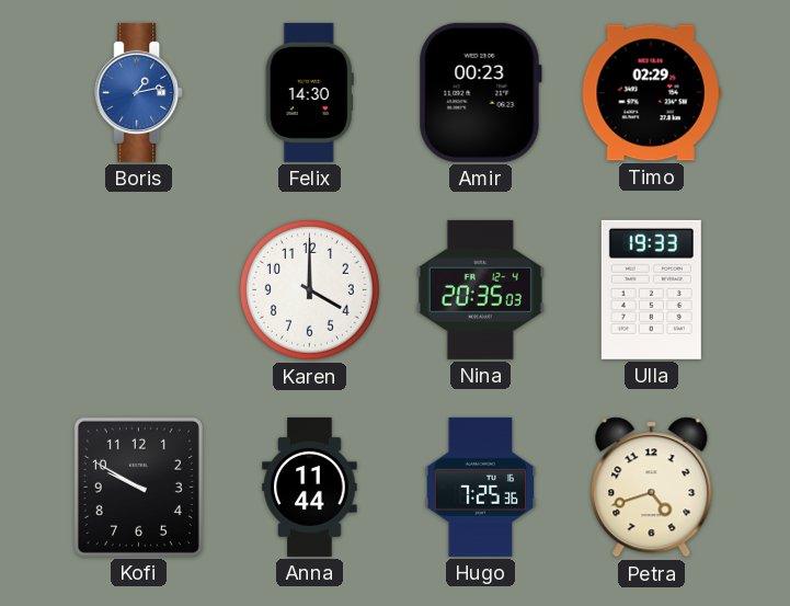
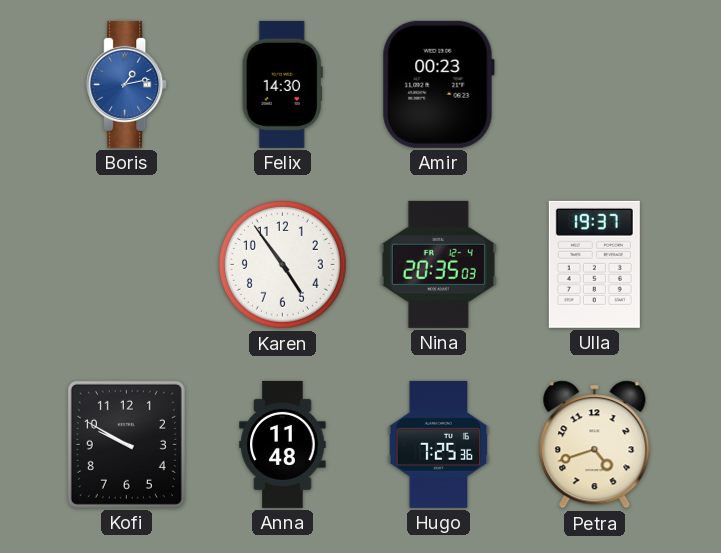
Timo: 02:29 -> none (651, 93)
Karen: 4:00 -> 4:54 (282, 264)
Ulla: 19:33 -> 19:37 (594, 264)
Anna: 11:44 -> 11:48 (283, 444)
